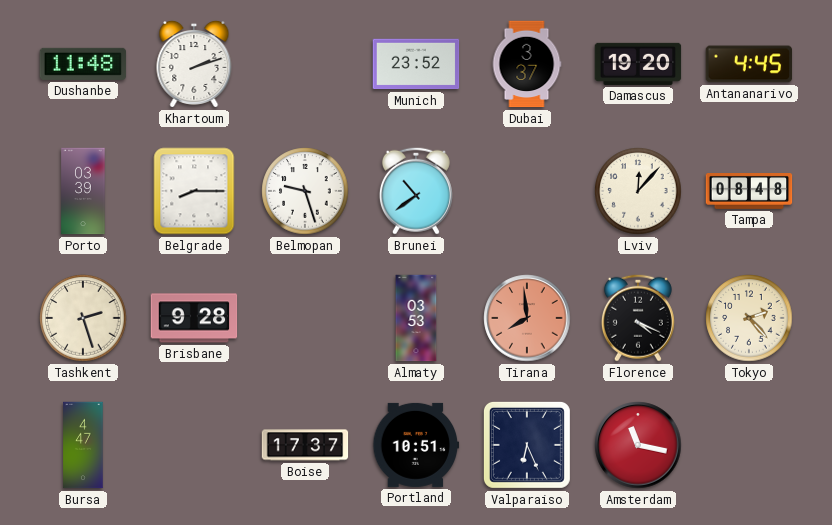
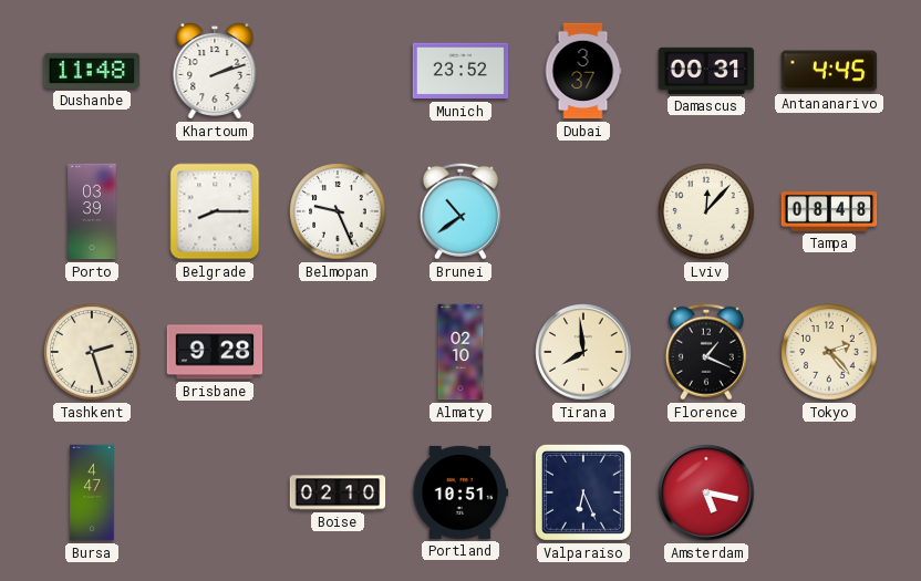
Damascus: 19:20 -> 00:31 (706, 71)
Belmopan: 9:27 -> 9:26 (338, 211)
Almaty: 03:53 -> 02:10 (460, 352)
Tirana dial: salmon -> cream (583, 352)
Florence: 4:19 -> 1:19 (706, 352)
Boise: 17:37 -> 02:10 (338, 492)
Amsterdam: 11:17 -> 5:17 (706, 492)
